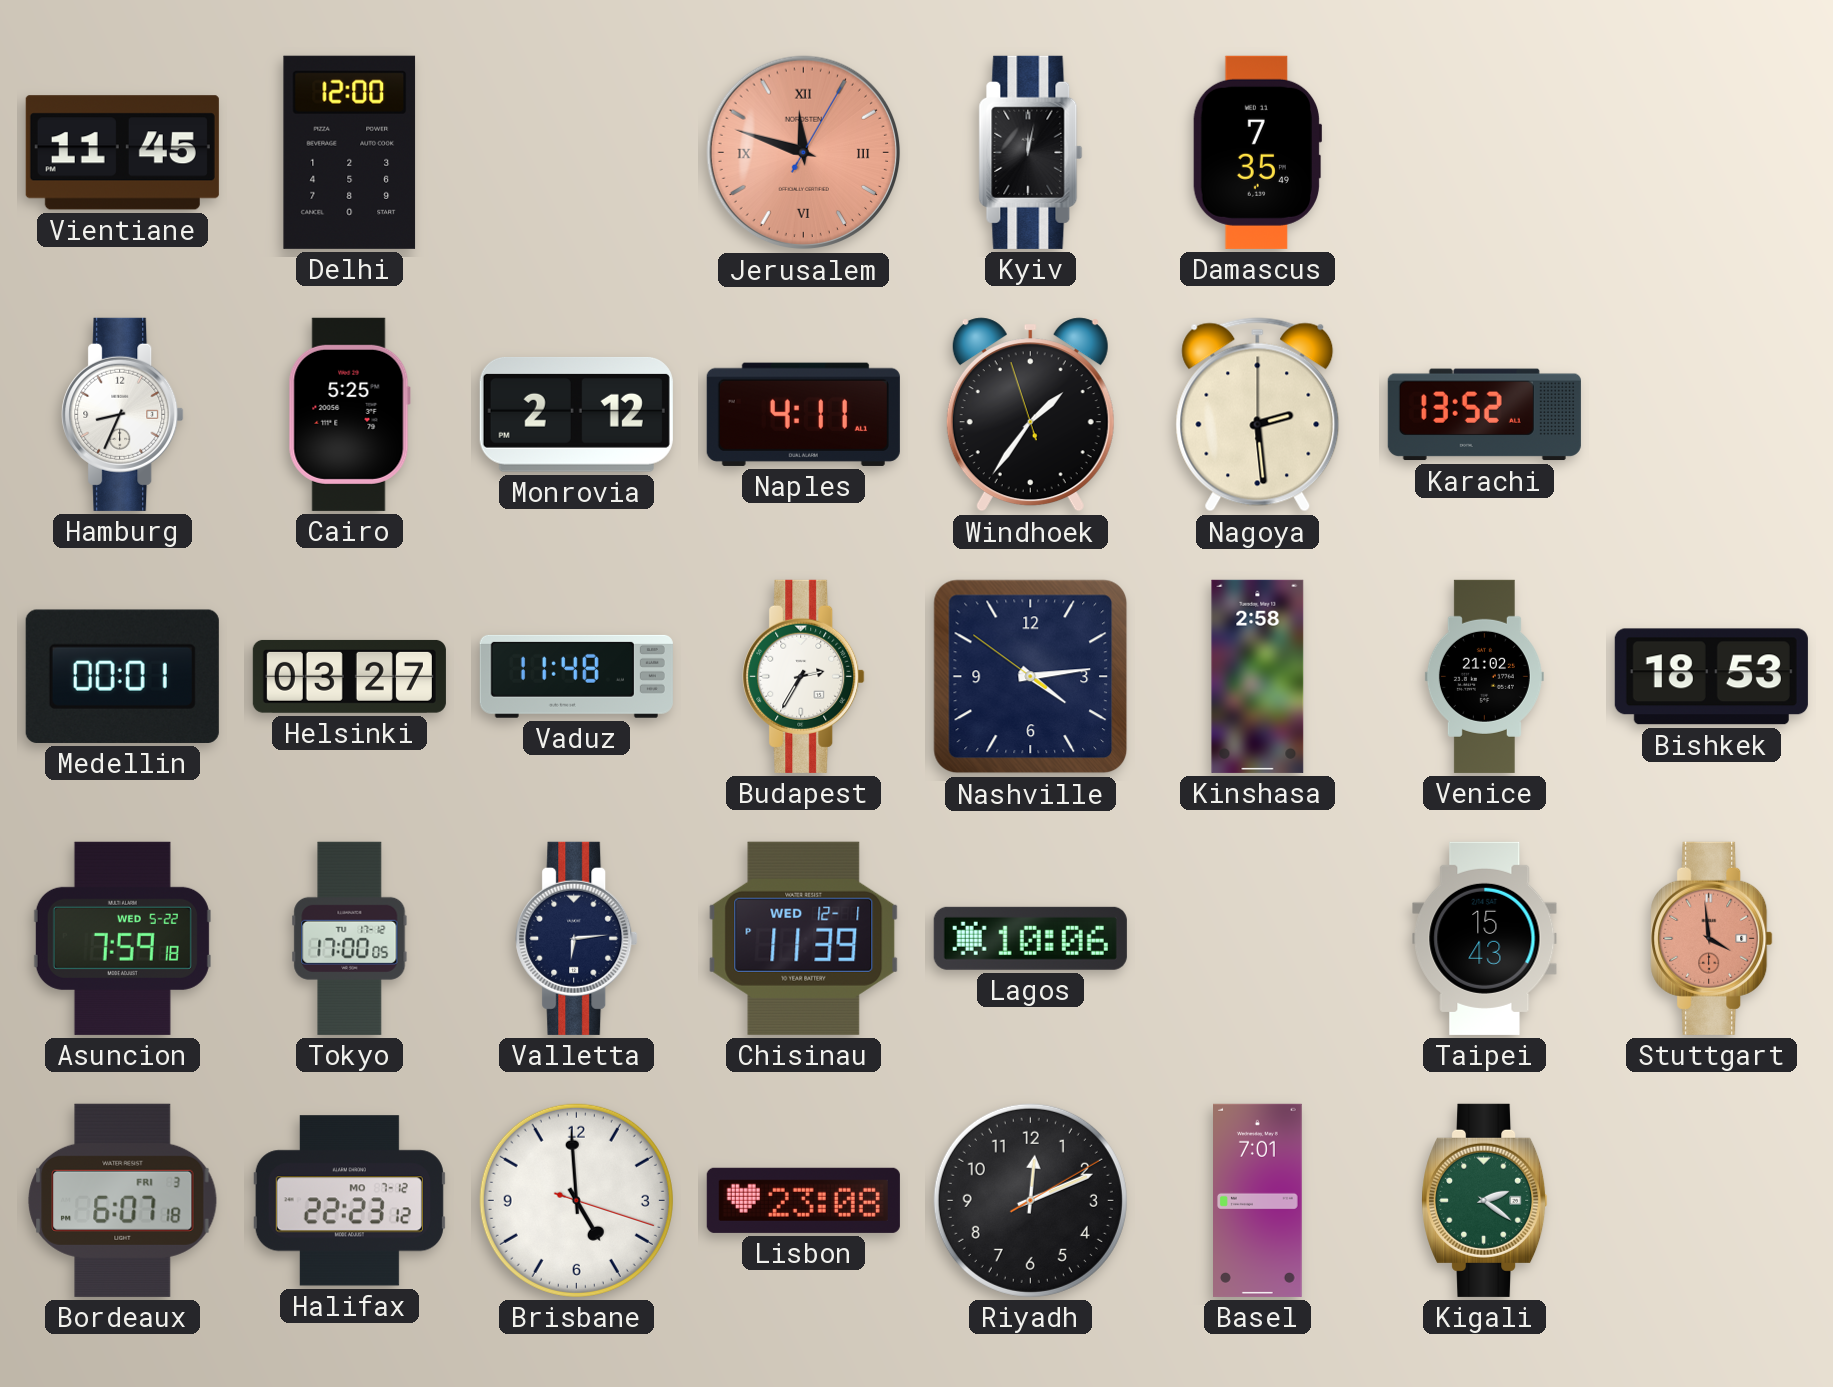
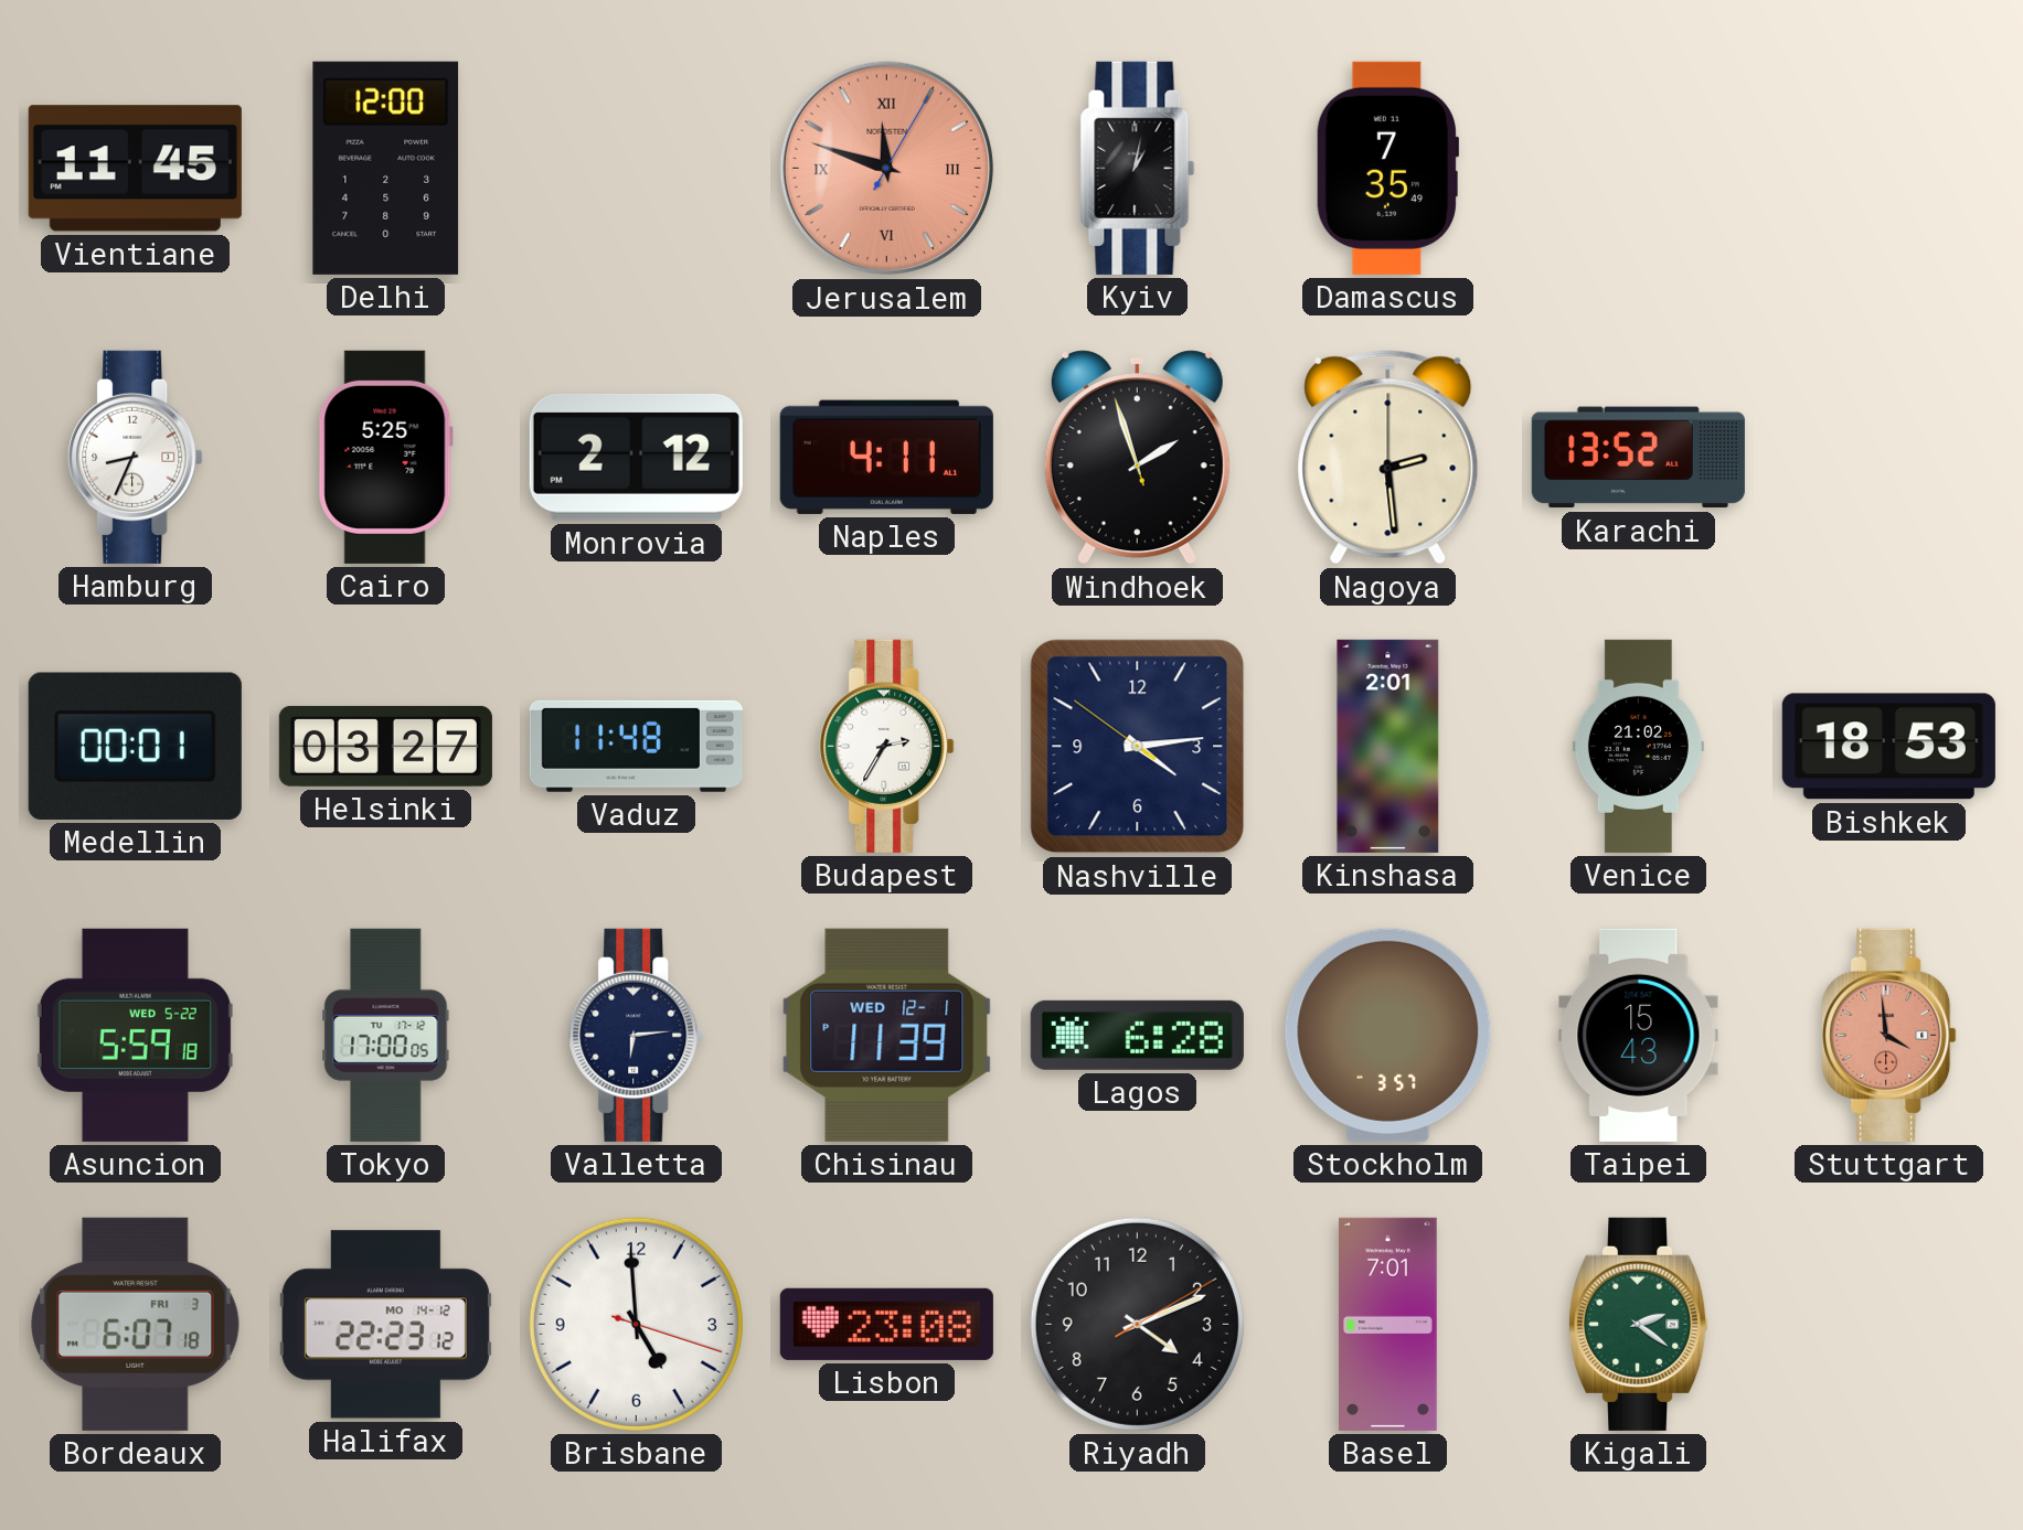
Kyiv: 12:02 -> 1:02 (1138, 168)
Windhoek: 1:35 -> 1:56 (1137, 458)
Kinshasa: 2:58 -> 2:01 (1388, 746)
Asuncion: 7:59 -> 5:59 (135, 1035)
Lagos: 10:06 -> 6:28 (1137, 1035)
Stockholm: none -> 3:57 (1388, 1035)
Halifax date: MO 7-12 -> MO 14-12 (385, 1325)
Riyadh: 12:11 -> 4:11 (1137, 1324)
